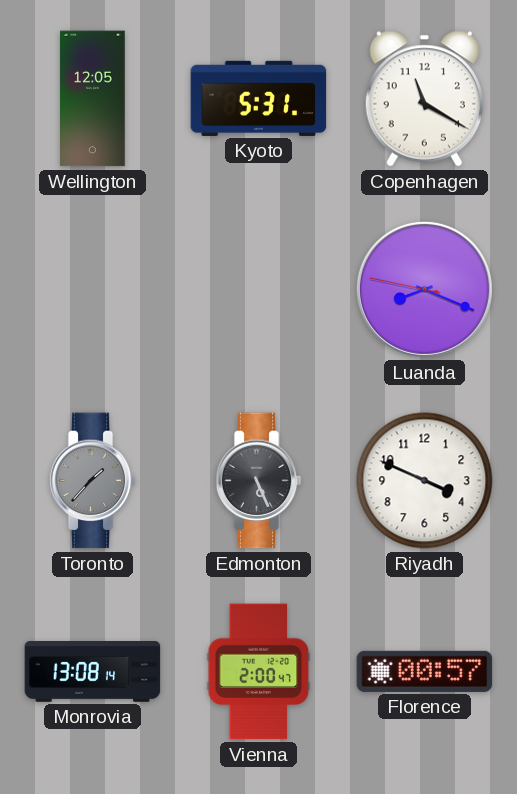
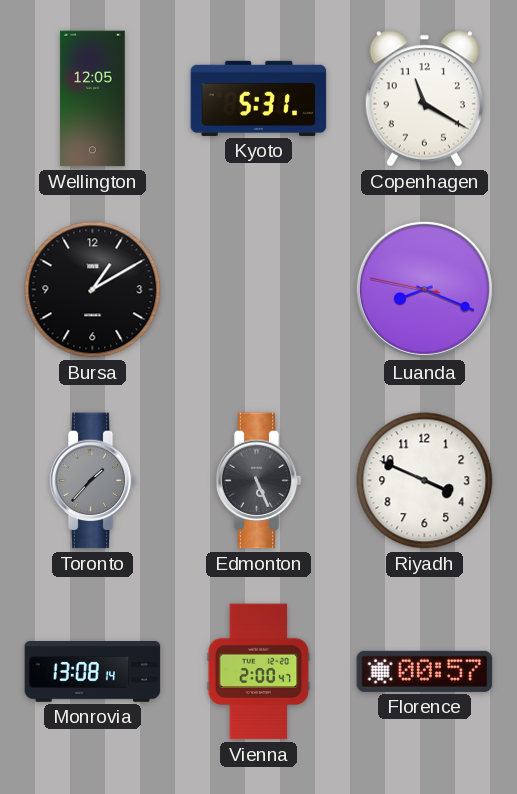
Bursa: none -> 1:10 (93, 290)
